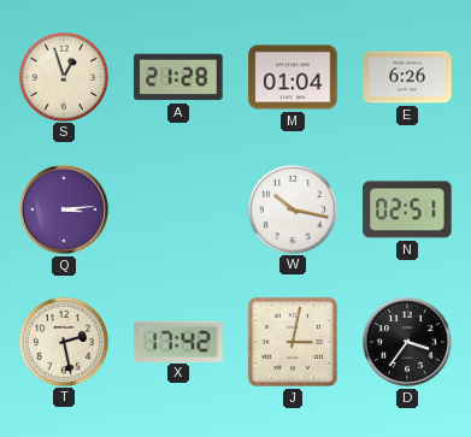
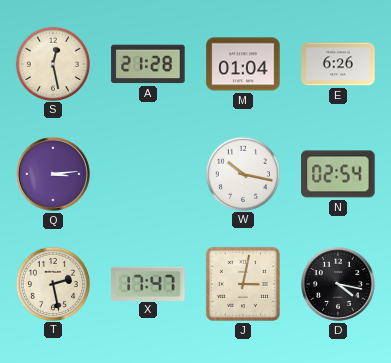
S: 12:57 -> 12:28 (52, 63)
N: 02:51 -> 02:54 (338, 174)
X: 17:42 -> 17:47 (148, 283)
D: 3:36 -> 4:17 (339, 285)
